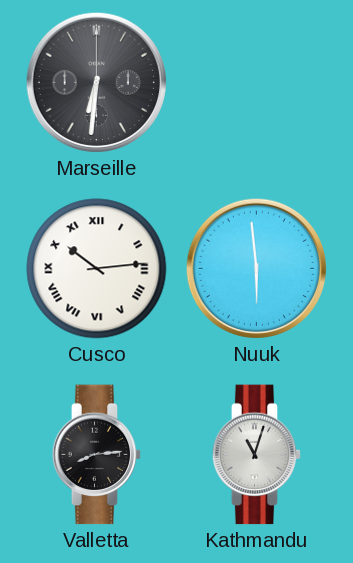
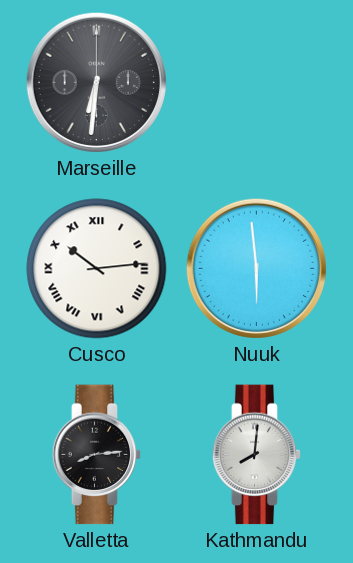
Kathmandu: 11:03 -> 8:01 (257, 455)
